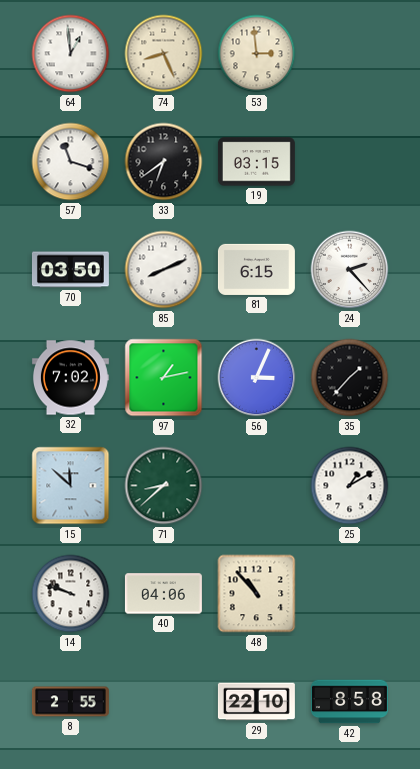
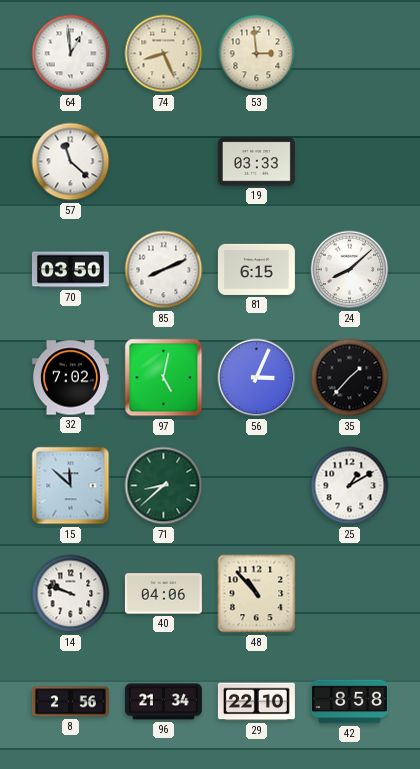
57: 11:18 -> 11:22 (71, 162)
33: 6:39 -> none (164, 162)
19: 03:15 -> 03:33 (256, 162)
24: 2:23 -> 8:08 (350, 270)
97: 1:13 -> 5:02 (164, 378)
8: 2:55 -> 2:56 (70, 702)
96: none -> 21:34 (163, 702)
